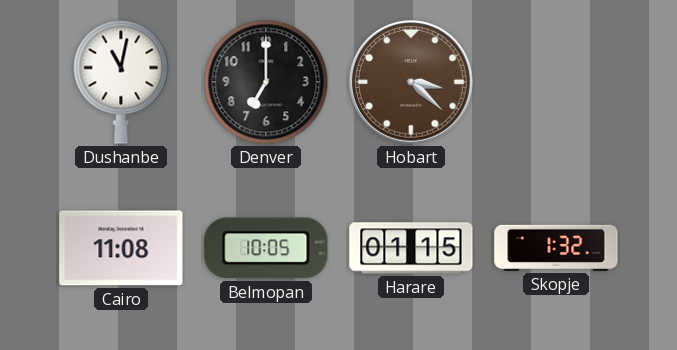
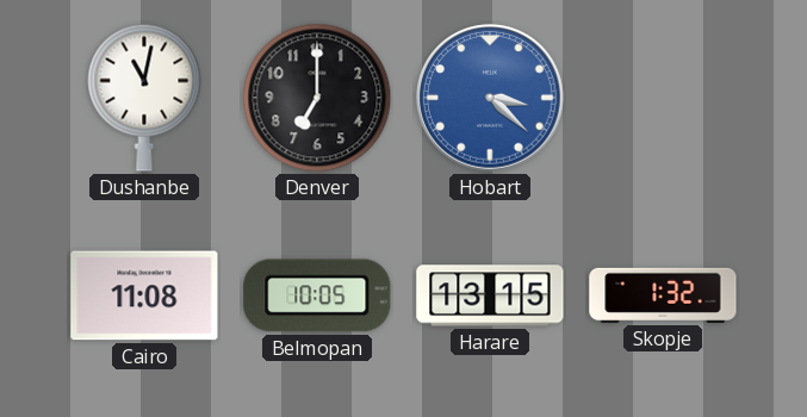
Hobart dial: brown -> blue (491, 99)
Harare: 01:15 -> 13:15 (490, 295)
